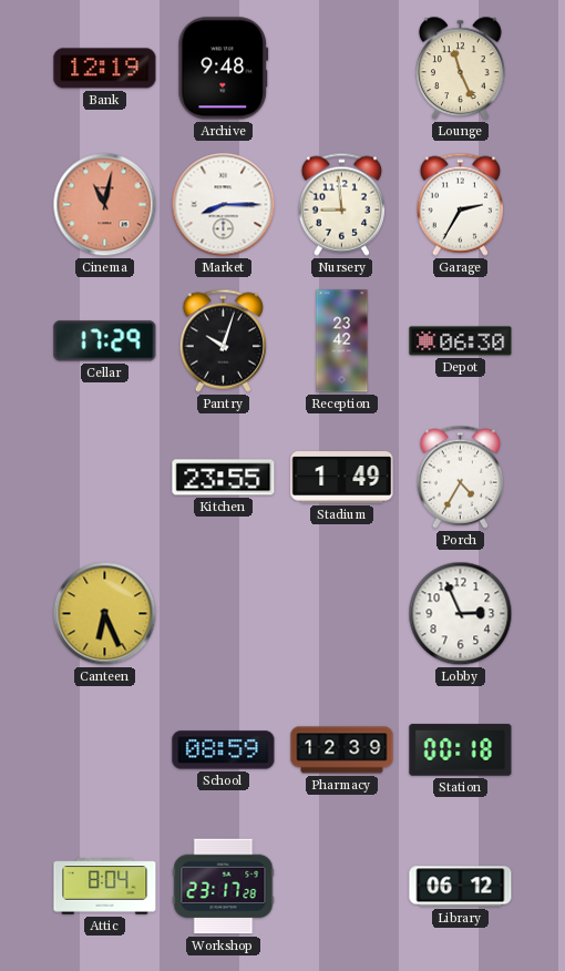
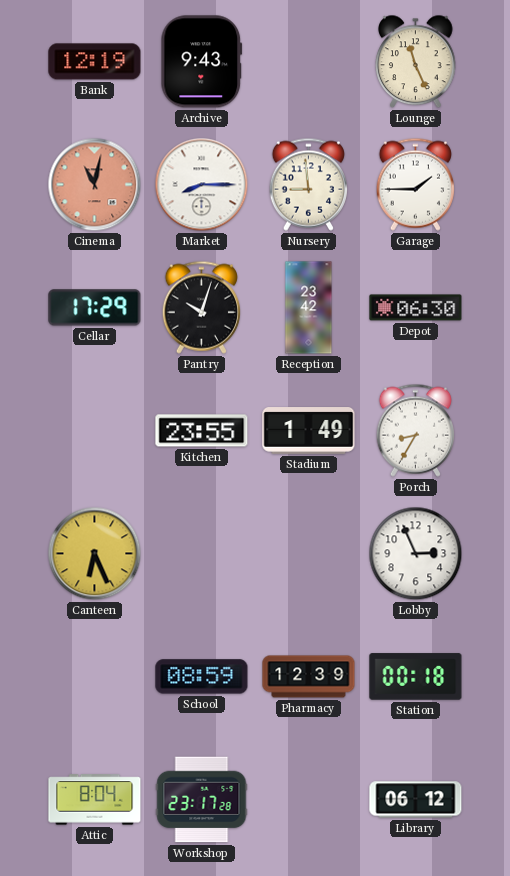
Archive: 9:48 -> 9:43 (202, 62)
Garage: 2:35 -> 1:45 (415, 184)
Porch: 4:35 -> 8:35 (415, 430)
